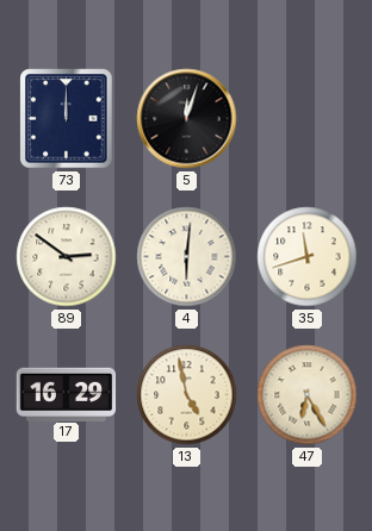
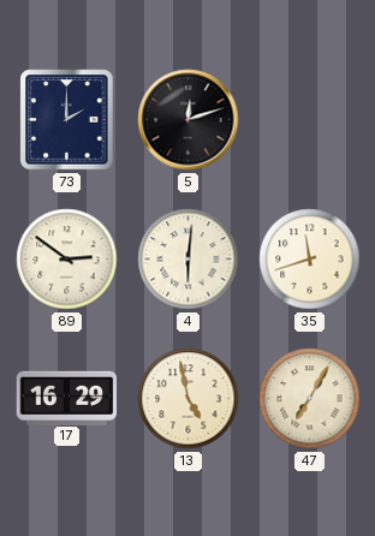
73: 12:00 -> 2:00 (67, 120)
5: 12:03 -> 12:12 (189, 120)
47: 6:25 -> 7:05 (310, 399)
